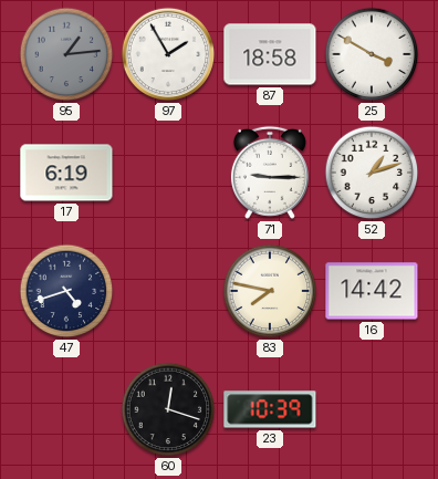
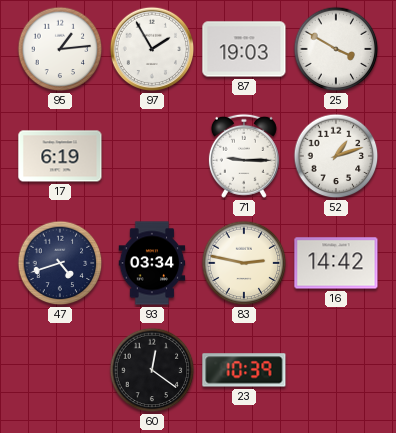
95 dial: grey -> white (60, 49)
87: 18:58 -> 19:03 (244, 49)
93: none -> 03:34 (152, 263)
83: 7:47 -> 2:47 (244, 263)
60: 12:18 -> 12:21 (152, 370)
